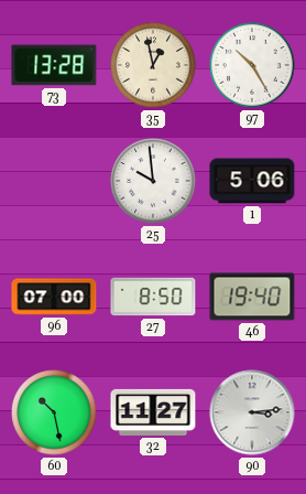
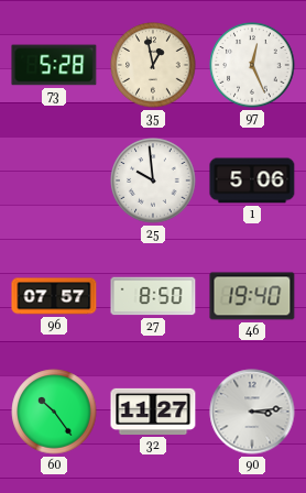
73: 13:28 -> 5:28 (54, 65)
97: 10:25 -> 12:26 (252, 65)
96: 07:00 -> 07:57 (54, 296)
60: 10:28 -> 10:24 (54, 412)
